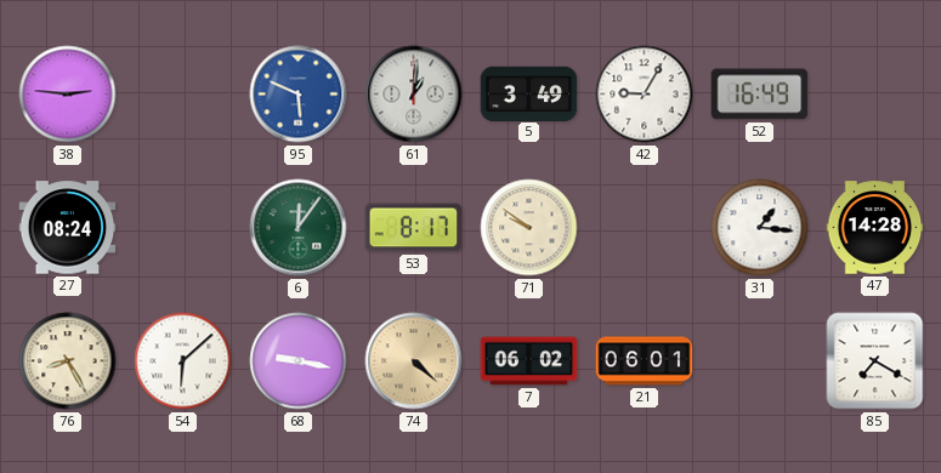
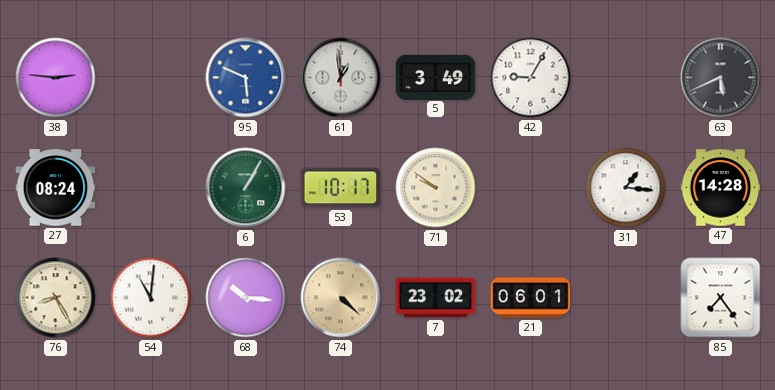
61: 1:01 -> 12:59 (341, 78)
52: 16:49 -> none (760, 95)
63: none -> 5:41 (721, 78)
6: 12:06 -> 1:05 (246, 188)
53: 8:17 -> 10:17 (341, 188)
54: 6:08 -> 11:01 (151, 298)
68: 9:17 -> 10:16 (246, 298)
7: 06:02 -> 23:02 (436, 298)
85: 7:20 -> 7:24 (721, 298)
